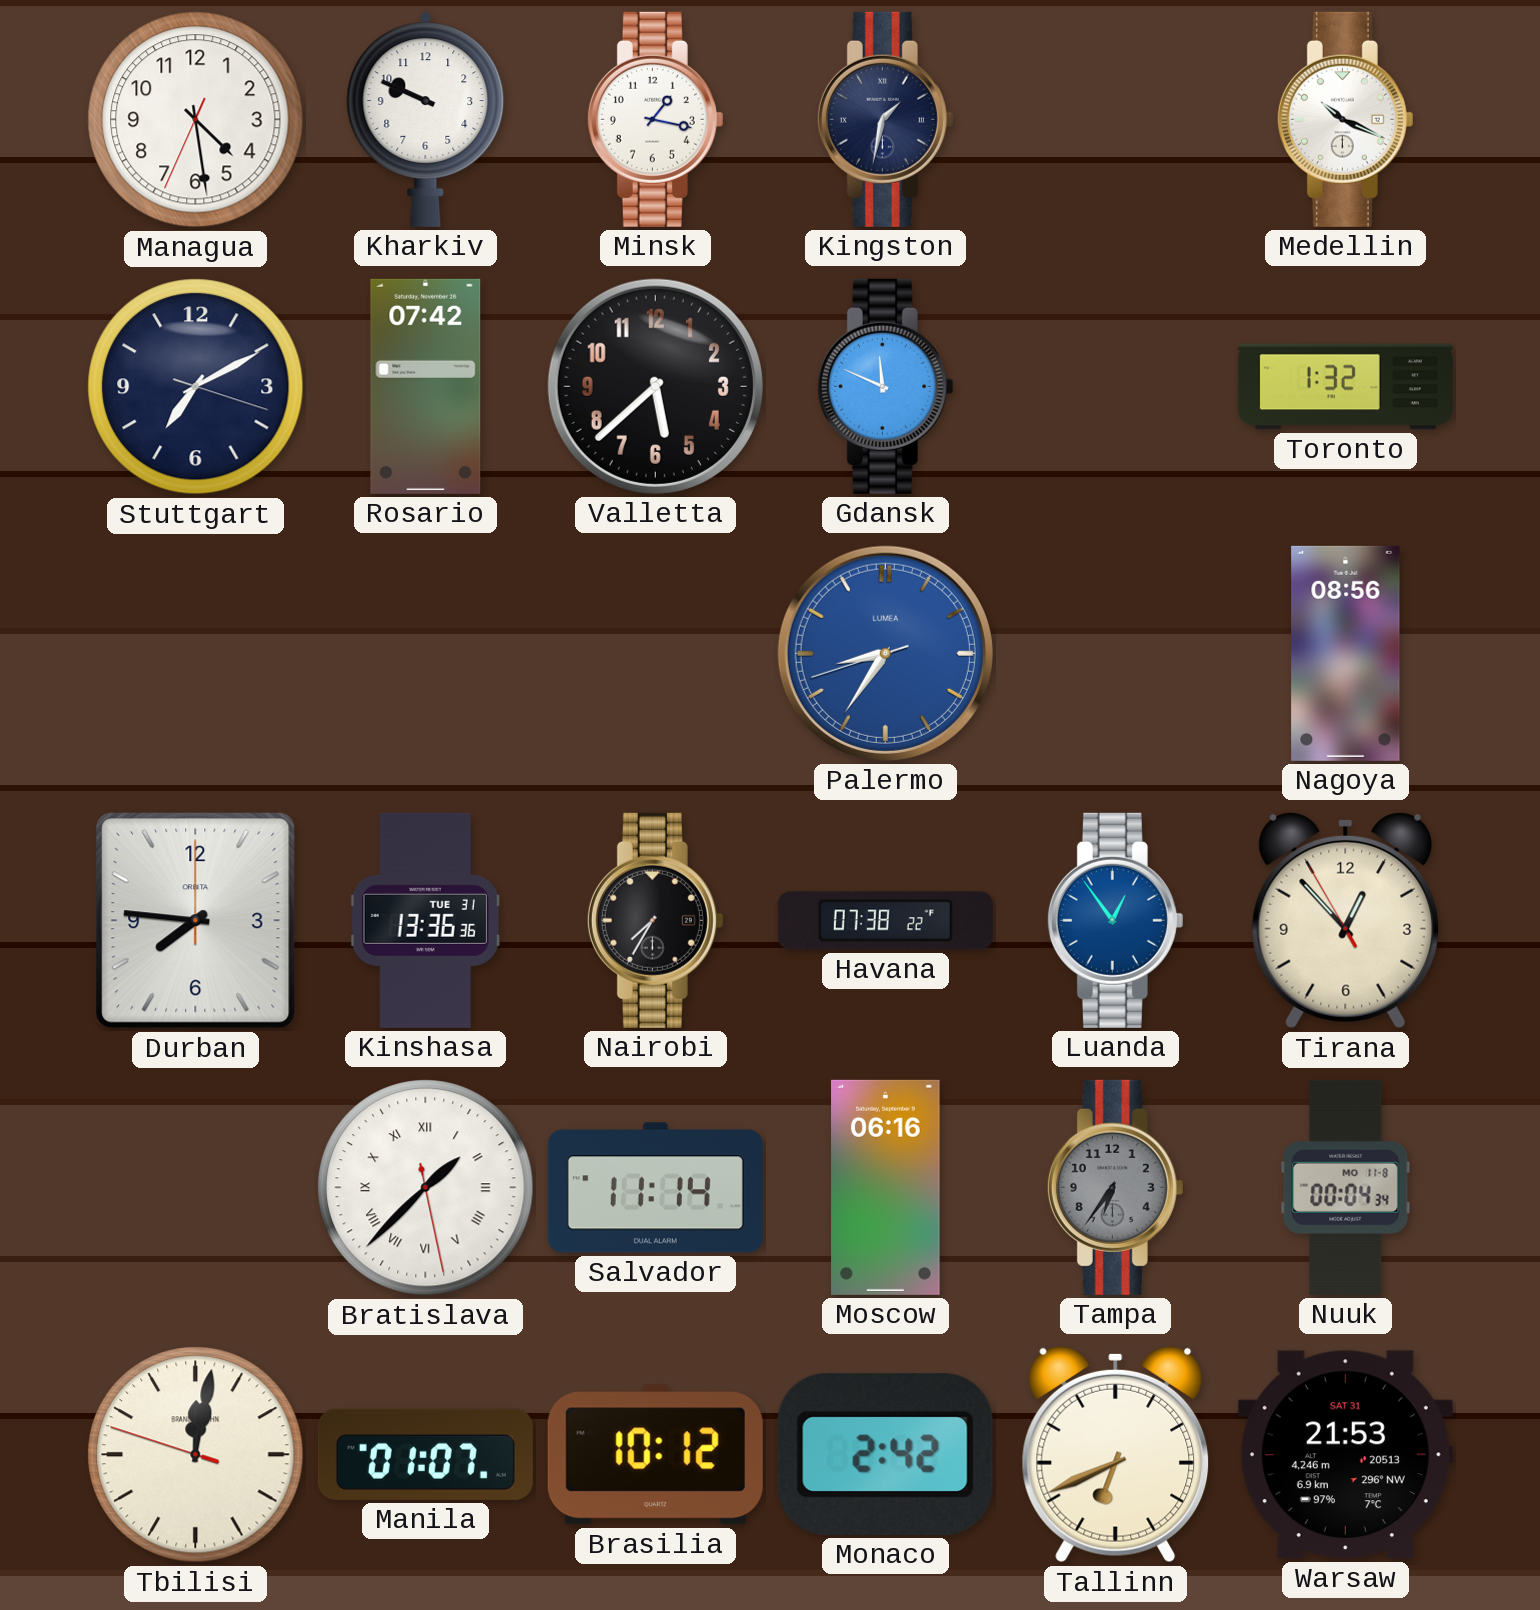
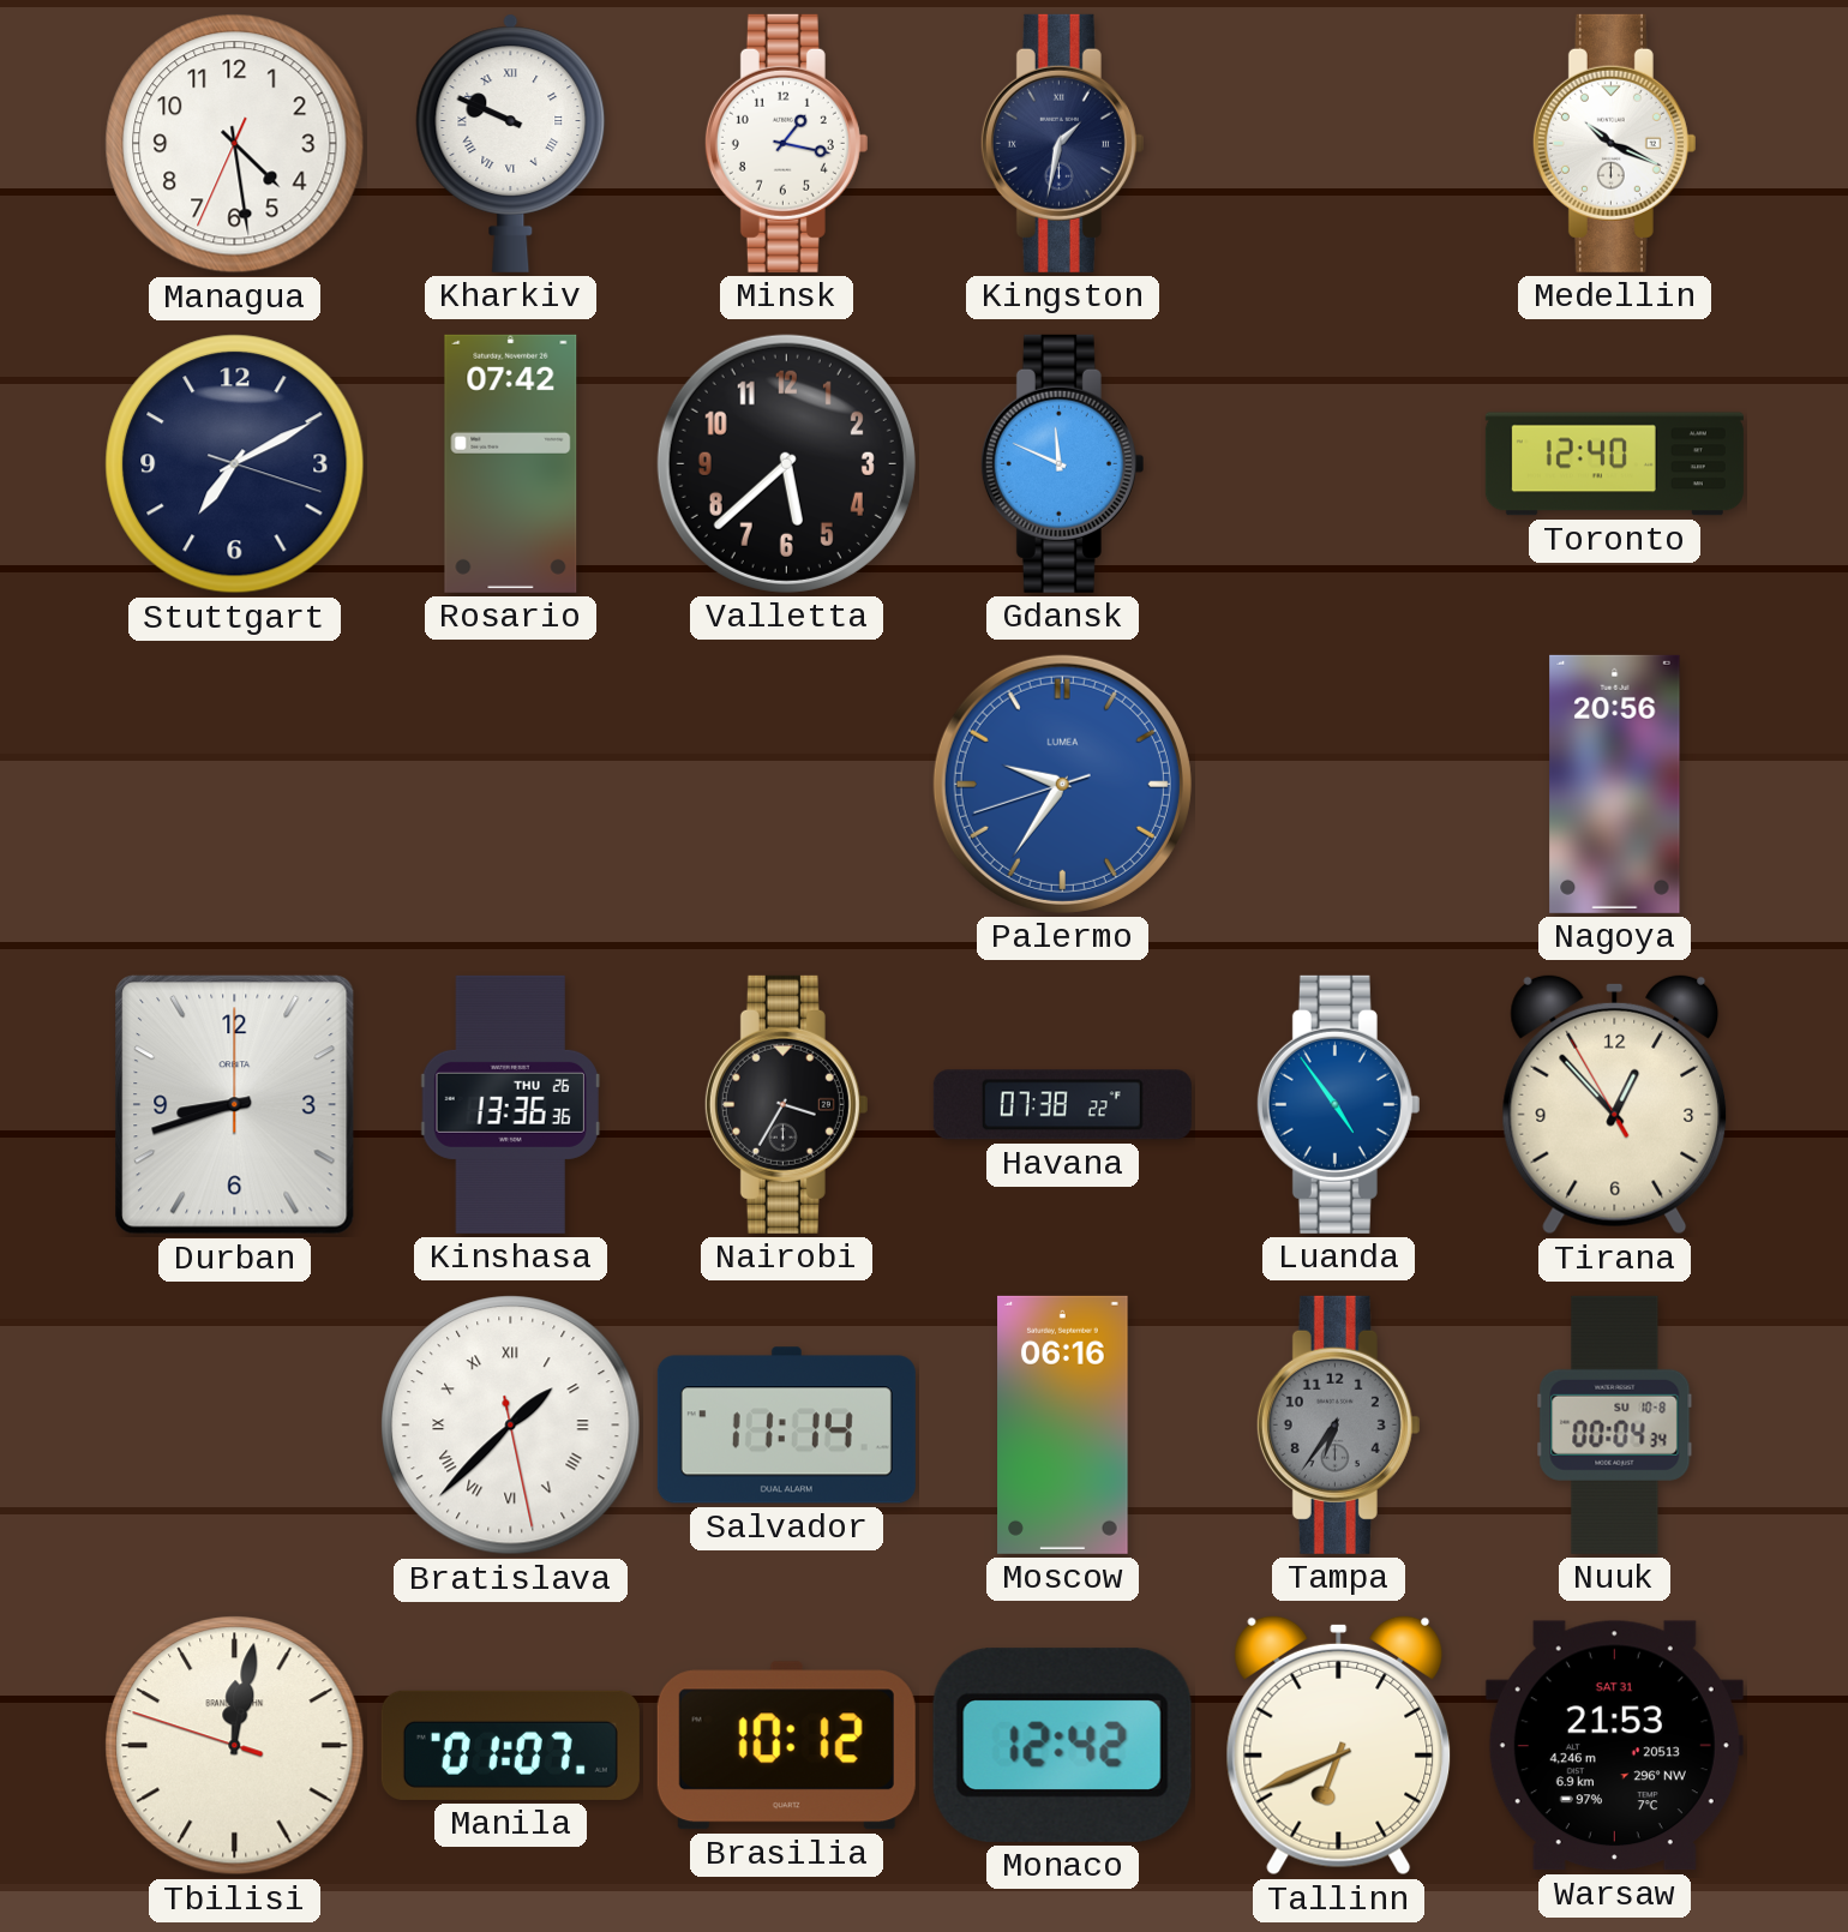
Kharkiv numerals: Arabic -> Roman (511, 143)
Toronto: 1:32 -> 12:40 (1614, 464)
Palermo: 8:35 -> 9:35 (1062, 784)
Nagoya: 08:56 -> 20:56 (1615, 784)
Durban: 7:46 -> 8:42 (235, 1105)
Kinshasa date: TUE 31 -> THU 26 (510, 1104)
Nairobi: 7:35 -> 3:35 (786, 1104)
Luanda: 12:54 -> 4:54 (1338, 1104)
Nuuk date: MO 11-8 -> SU 10-8 (1615, 1424)
Monaco: 2:42 -> 12:42 (1062, 1745)
